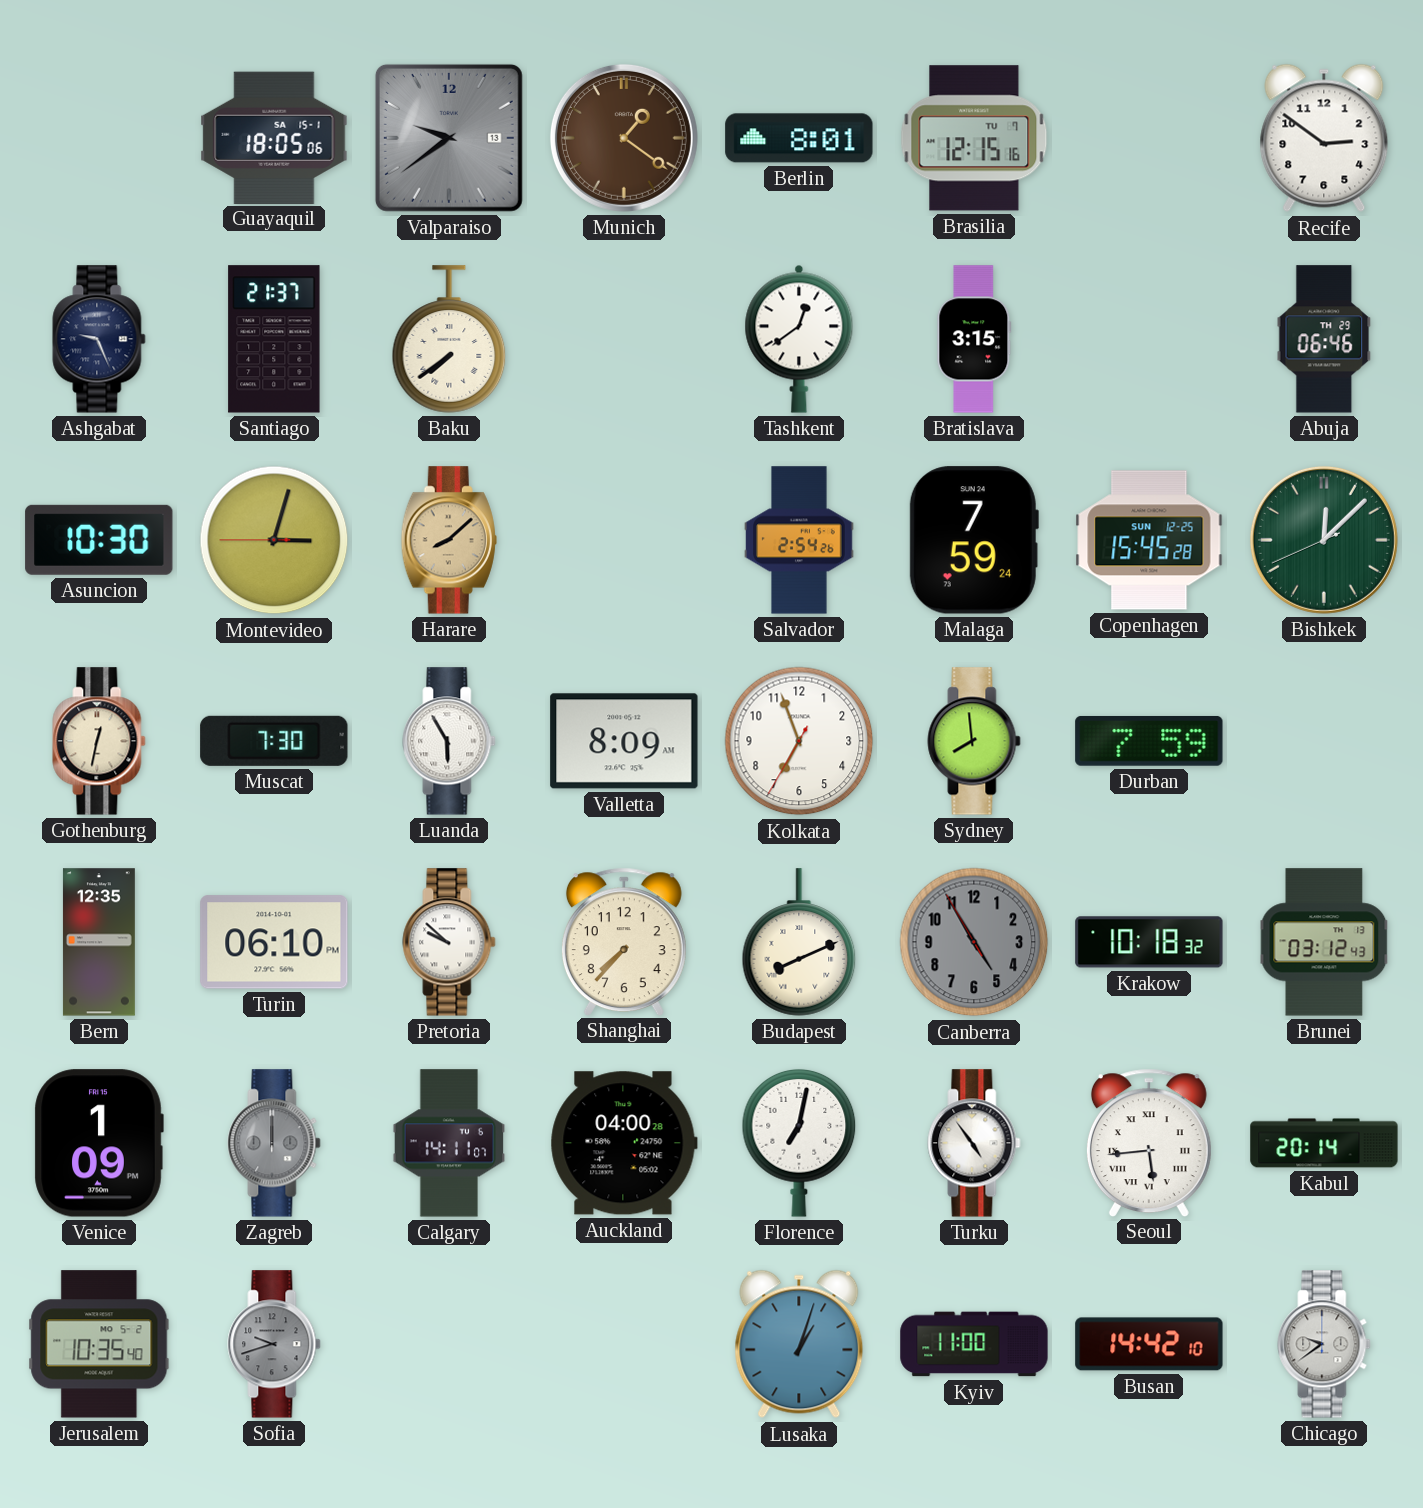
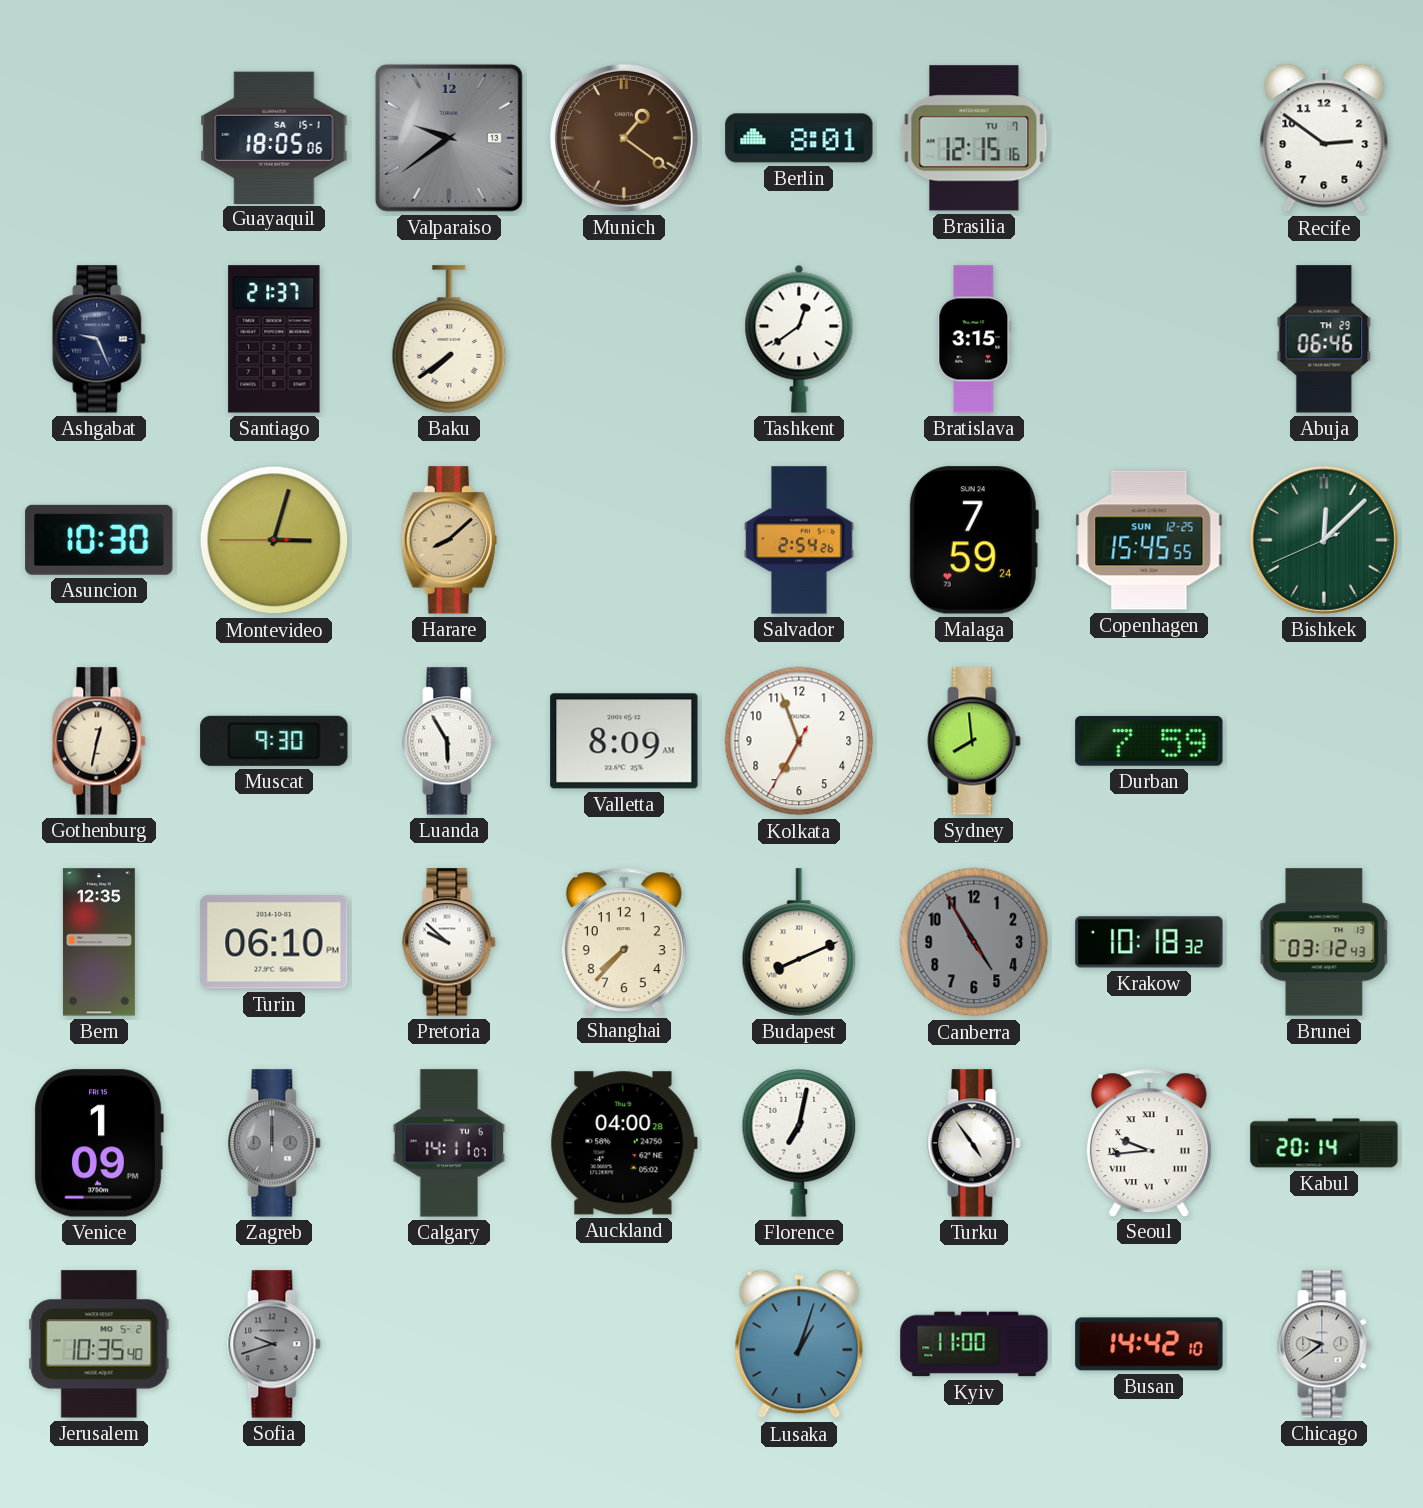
Copenhagen: 15:45:28 -> 15:45:55 (1149, 540)
Muscat: 7:30 -> 9:30 (274, 741)
Seoul: 5:44 -> 9:44 (1149, 1142)
